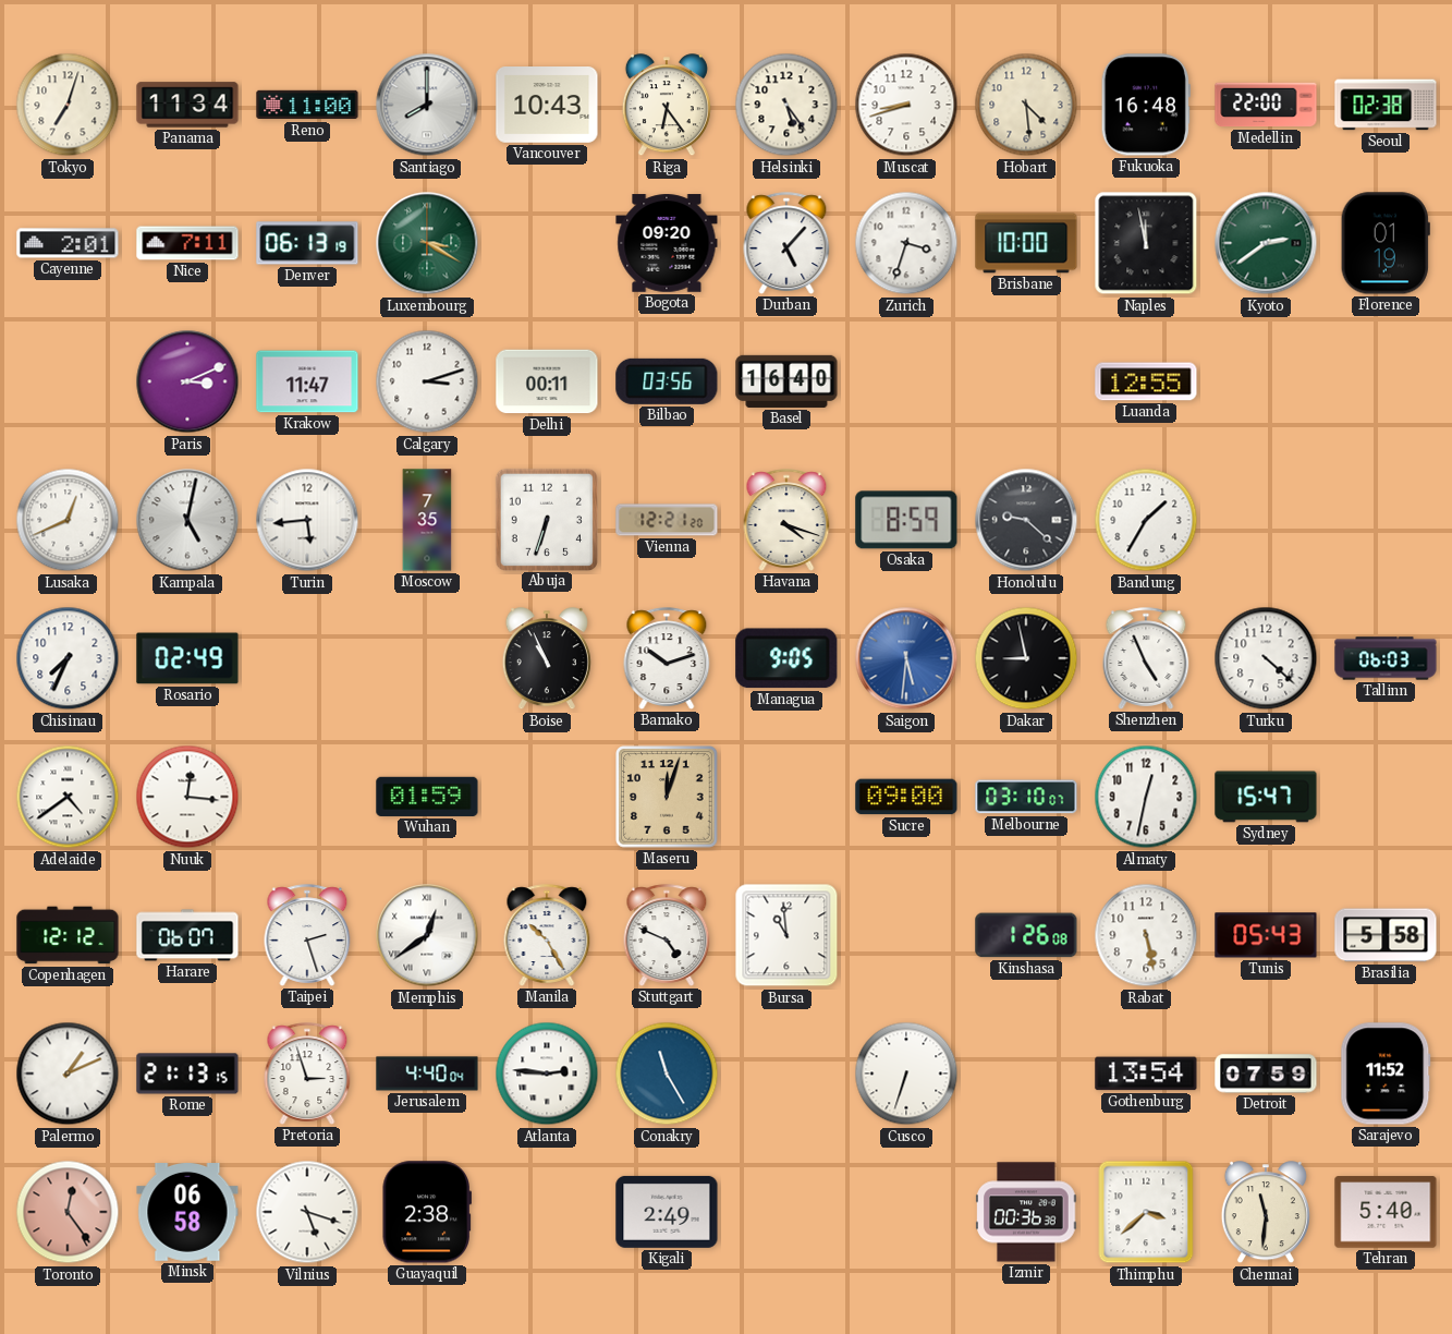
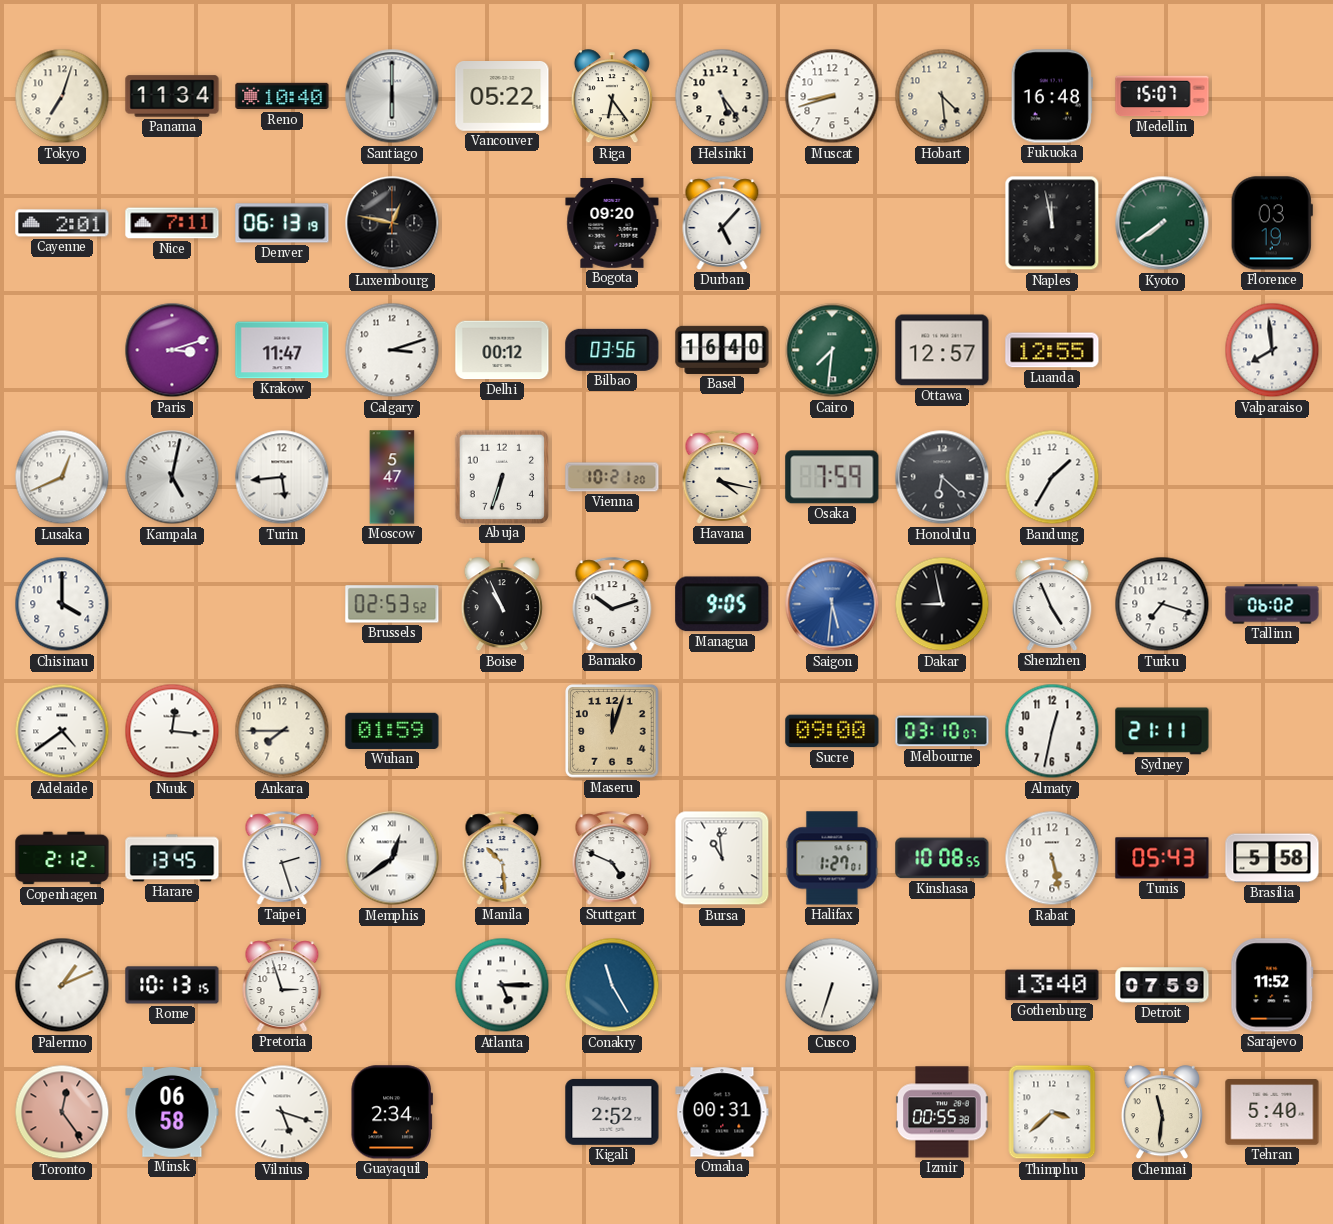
Reno: 11:00 -> 10:40 (282, 96)
Santiago: 8:00 -> 6:00 (392, 96)
Vancouver: 10:43 -> 05:22 (502, 96)
Medellin: 22:00 -> 15:07 (1162, 96)
Seoul: 02:38 -> none (1386, 105)
Luxembourg: 3:20 -> 12:47 (392, 223)
Luxembourg dial: green -> black (392, 223)
Zurich: 3:33 -> none (906, 243)
Brisbane: 10:00 -> none (1026, 243)
Kyoto: 2:39 -> 7:39 (1162, 223)
Florence: 01:19 -> 03:19 (1272, 223)
Paris: 3:11 -> 3:12 (172, 350)
Delhi: 00:11 -> 00:12 (502, 350)
Cairo: none -> 7:31 (832, 350)
Ottawa: none -> 12:57 (942, 350)
Valparaiso: none -> 7:59 (1272, 350)
Moscow: 7:35 -> 5:47 (392, 477)
Vienna: 12:21 -> 10:21 (612, 477)
Havana: 4:18 -> 4:17 (722, 477)
Osaka: 8:59 -> 7:59 (832, 477)
Honolulu: 9:22 -> 6:22 (942, 477)
Chisinau: 7:34 -> 4:00 (62, 604)
Rosario: 02:49 -> none (187, 658)
Brussels: none -> 02:53 (392, 604)
Turku: 4:22 -> 7:18 (1162, 604)
Tallinn: 06:03 -> 06:02 (1272, 604)
Ankara: none -> 7:45 (282, 731)
Sydney: 15:47 -> 21:11 (1162, 731)
Copenhagen: 12:12 -> 2:12 (62, 858)
Harare: 06:07 -> 13:45 (172, 858)
Manila: 10:25 -> 10:29 (502, 858)
Halifax: none -> 1:27 (832, 858)
Kinshasa: 1:26 -> 10:08 (942, 858)
Rome: 21:13 -> 10:13 (172, 985)
Jerusalem: 4:40 -> none (427, 1074)
Atlanta: 2:46 -> 5:15 (502, 985)
Gothenburg: 13:54 -> 13:40 (1052, 985)
Guayaquil: 2:38 -> 2:34 (391, 1112)
Kigali: 2:49 -> 2:52 (612, 1112)
Omaha: none -> 00:31 (722, 1112)
Izmir: 00:36 -> 00:55 (942, 1112)
